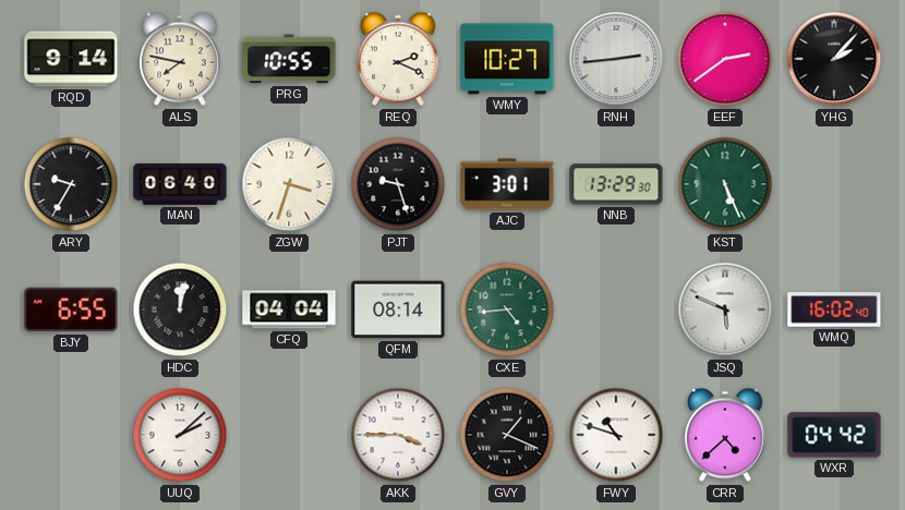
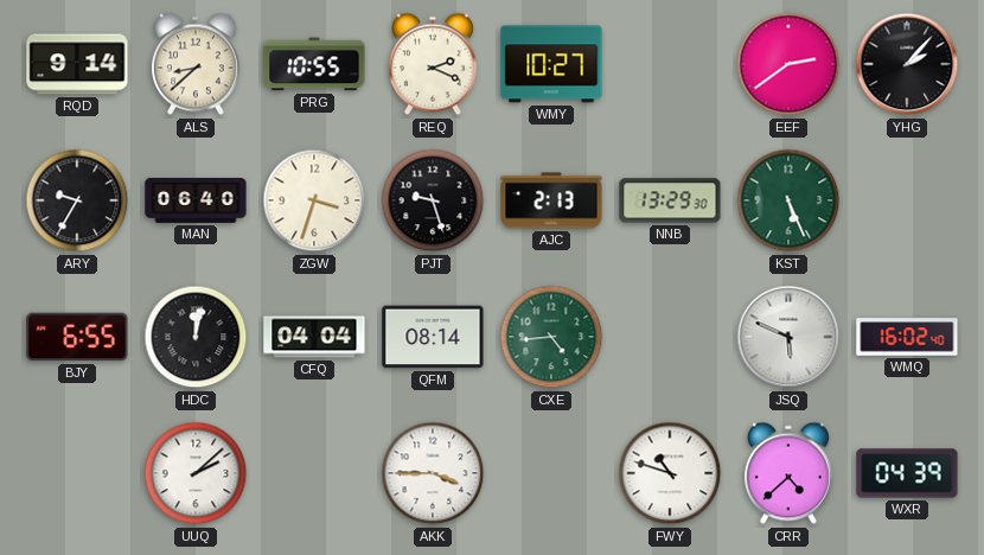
ALS: 7:47 -> 8:38 (197, 64)
RNH: 2:44 -> none (616, 59)
AJC: 3:01 -> 2:13 (551, 200)
GVY: 1:19 -> none (507, 435)
WXR: 04:42 -> 04:39 (907, 473)
